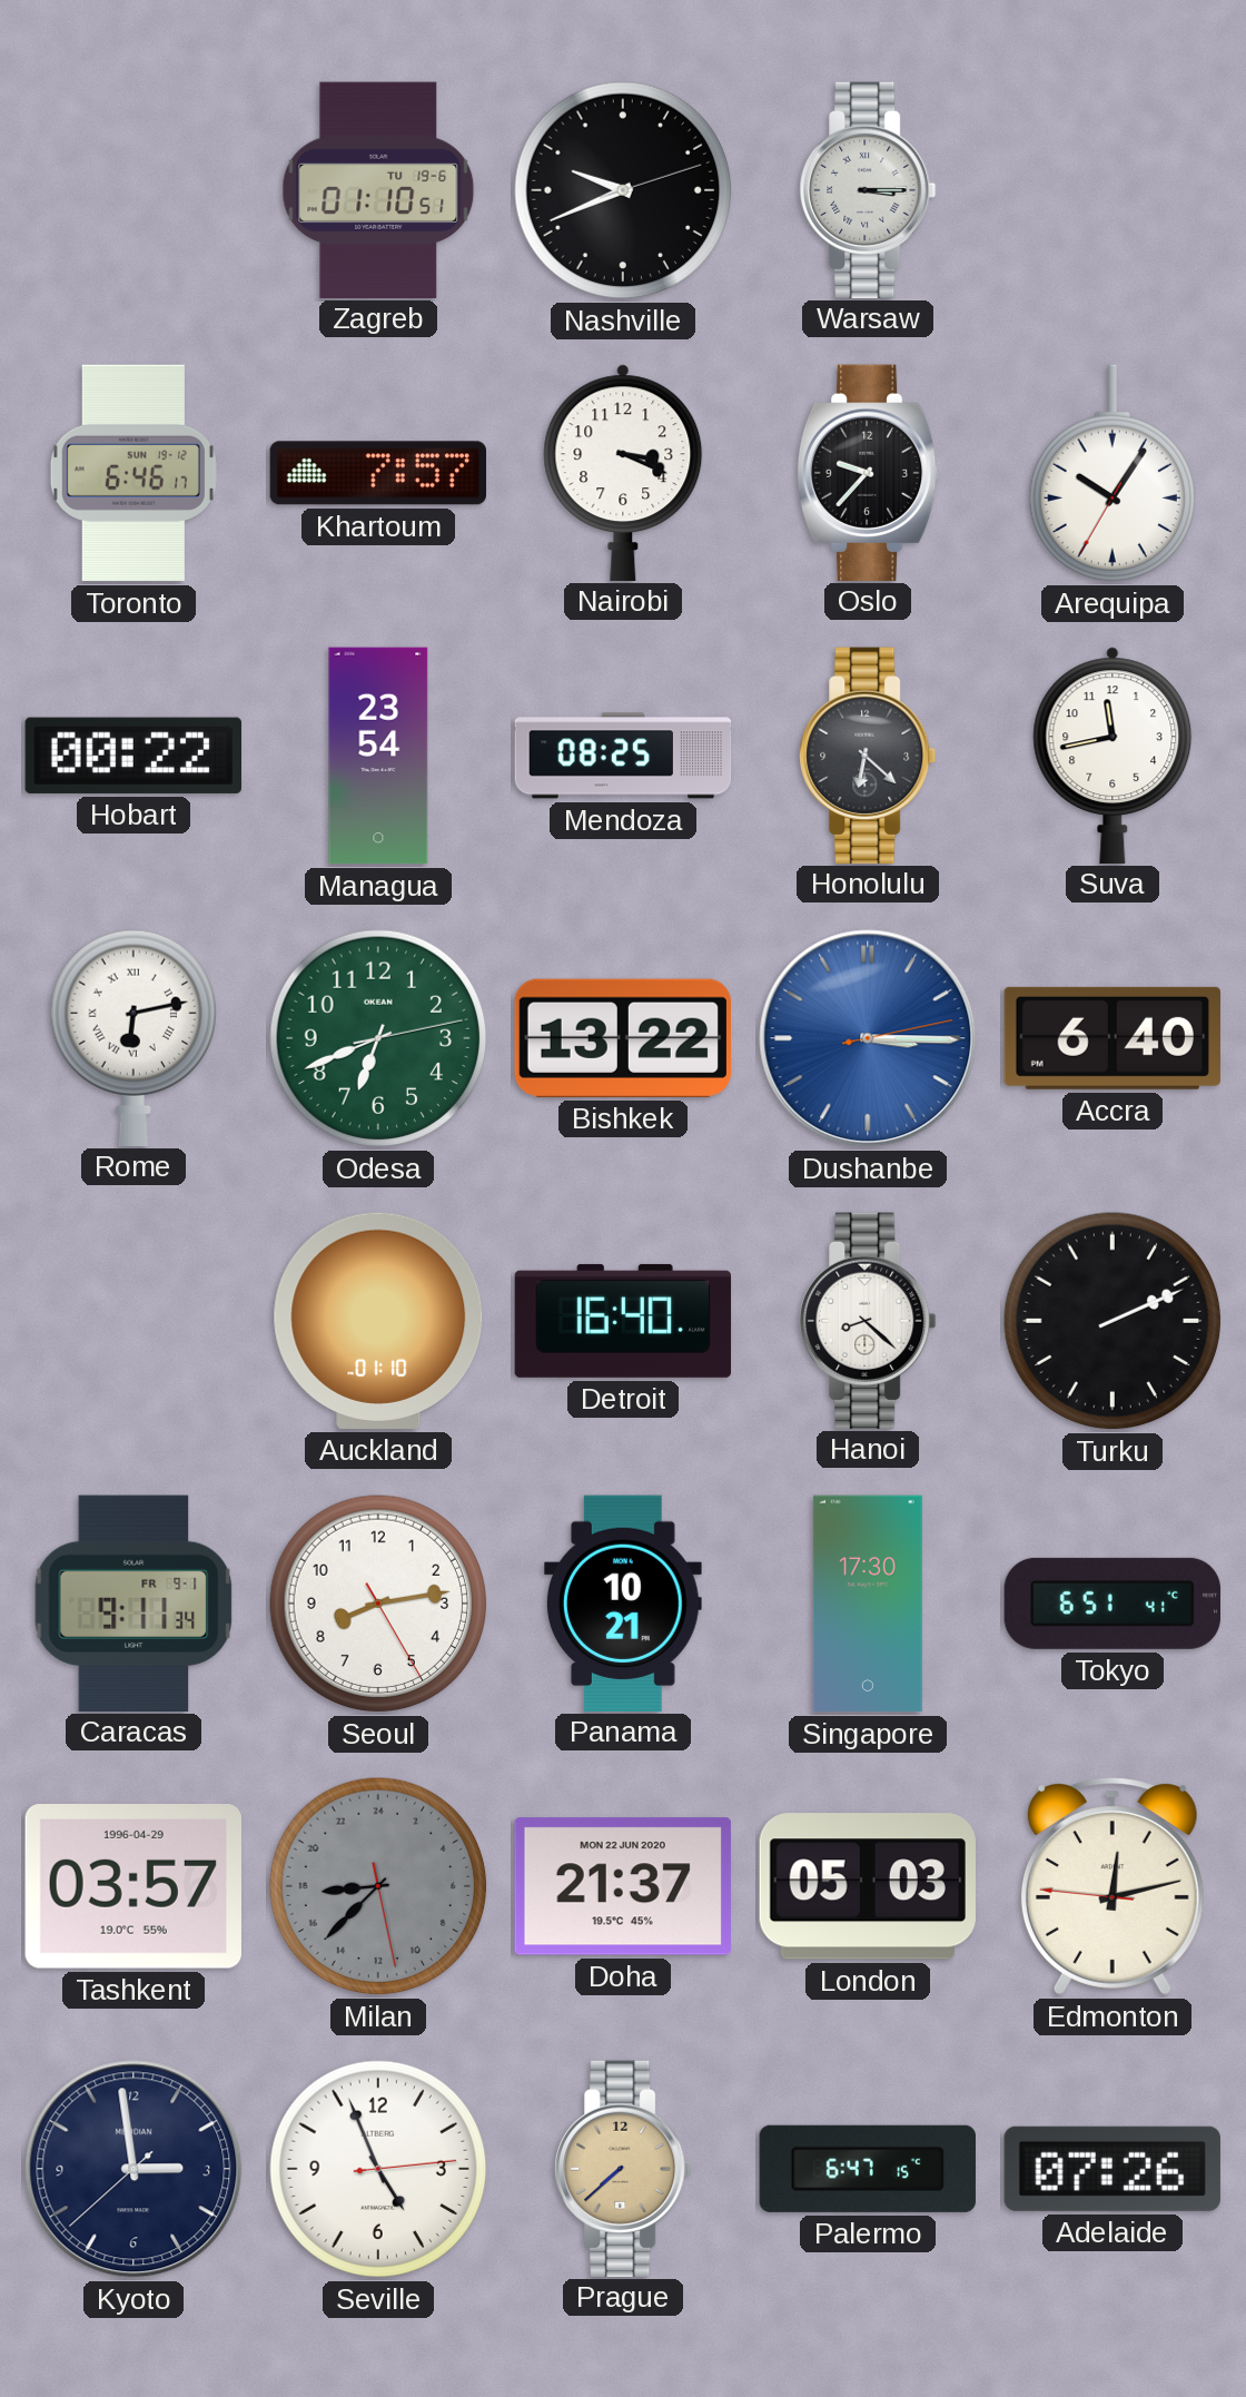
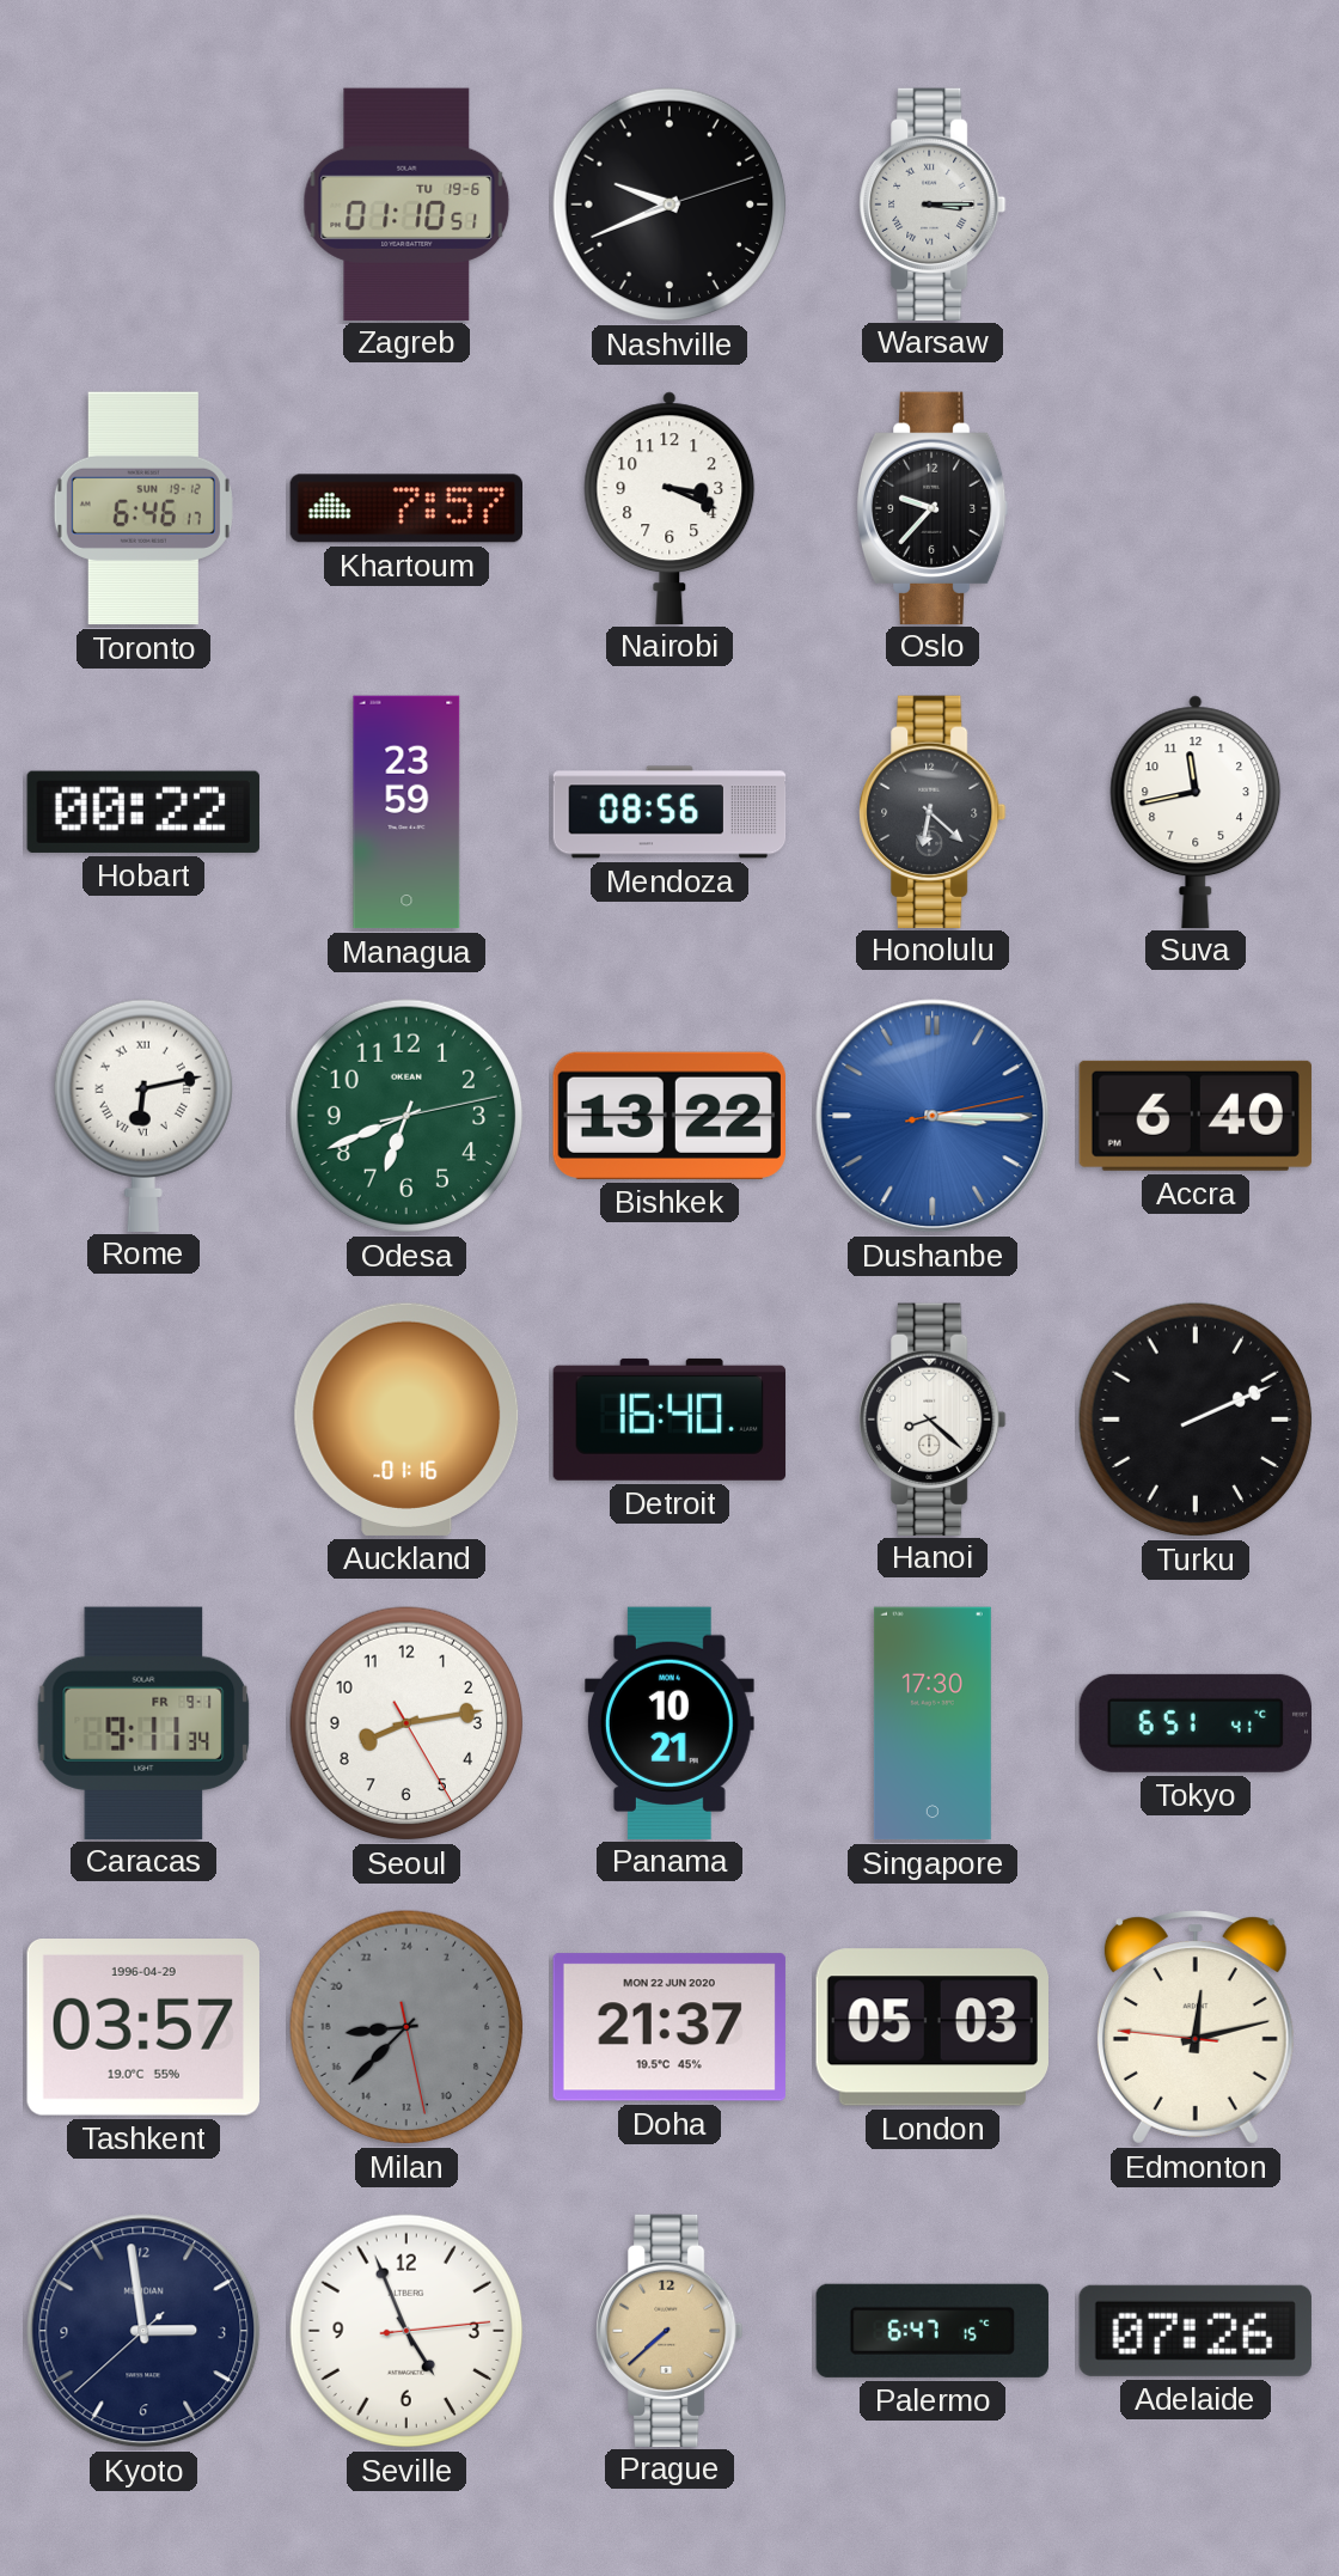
Arequipa: 10:05 -> none (1112, 473)
Managua: 23:54 -> 23:59 (406, 812)
Mendoza: 08:25 -> 08:56 (669, 812)
Auckland: 01:10 -> 01:16 (406, 1420)
